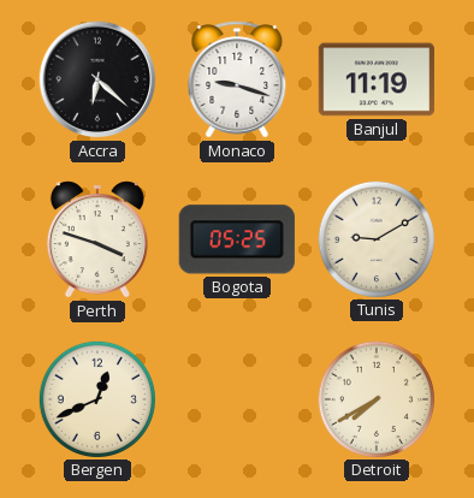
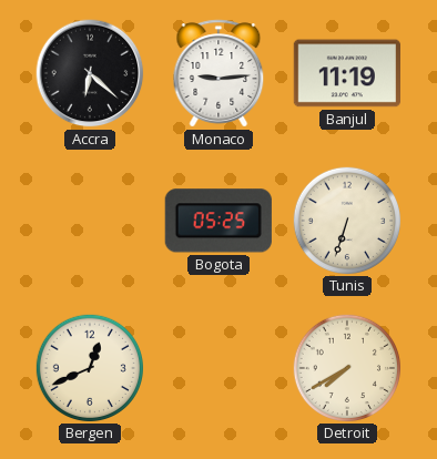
Monaco: 9:18 -> 9:14 (218, 73)
Perth: 3:48 -> none (97, 239)
Tunis: 9:10 -> 6:33 (346, 220)
